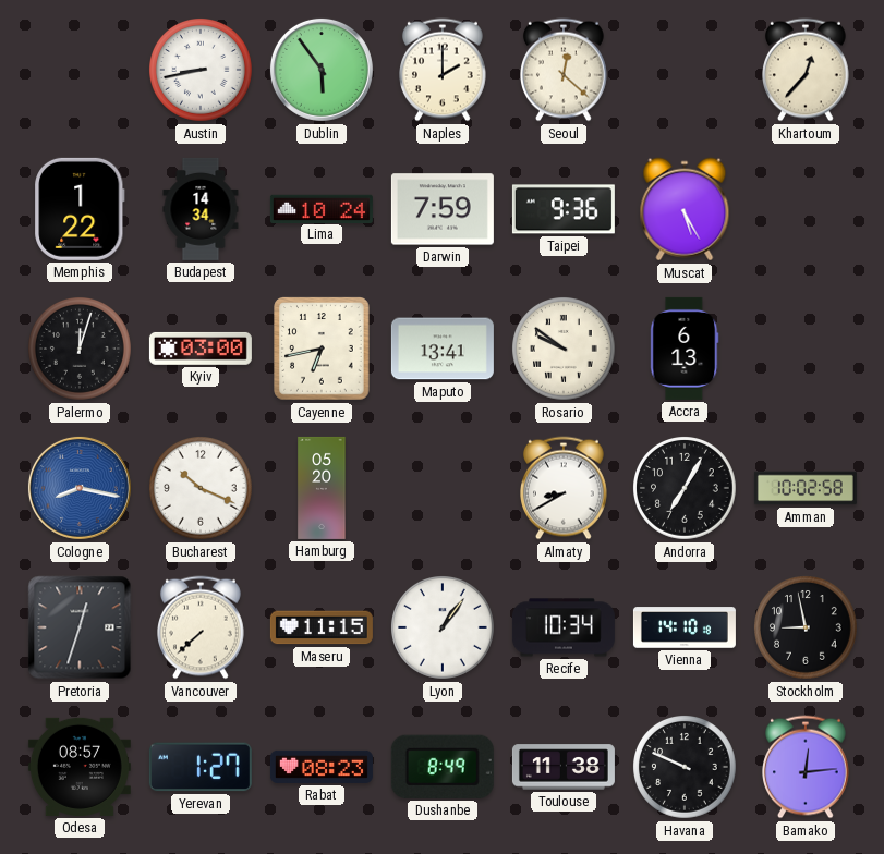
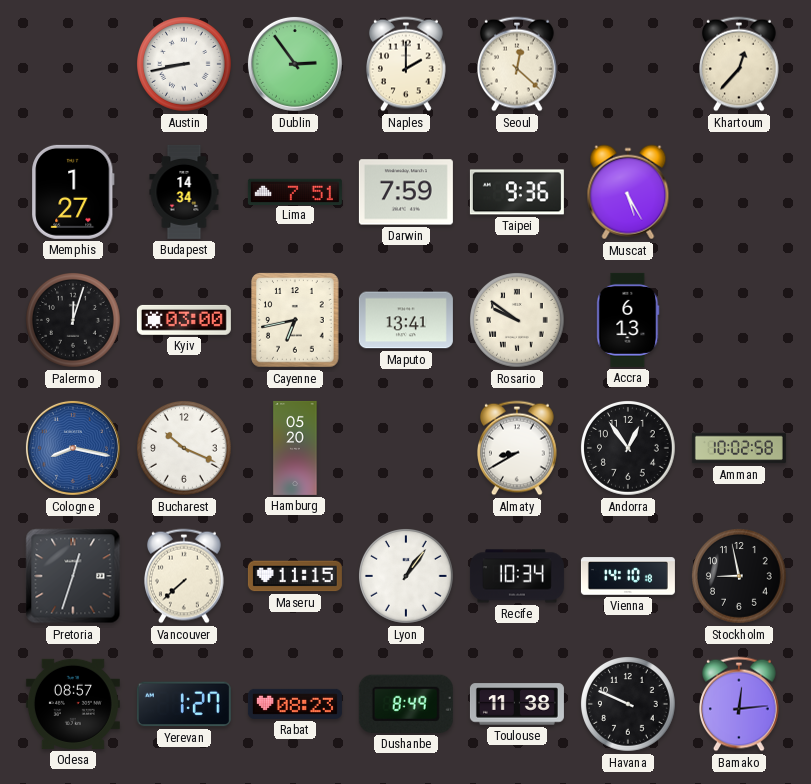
Dublin: 5:54 -> 2:54 (295, 64)
Memphis: 1:22 -> 1:27 (73, 192)
Lima: 10:24 -> 7:51 (295, 191)
Andorra: 7:05 -> 12:54 (629, 449)
